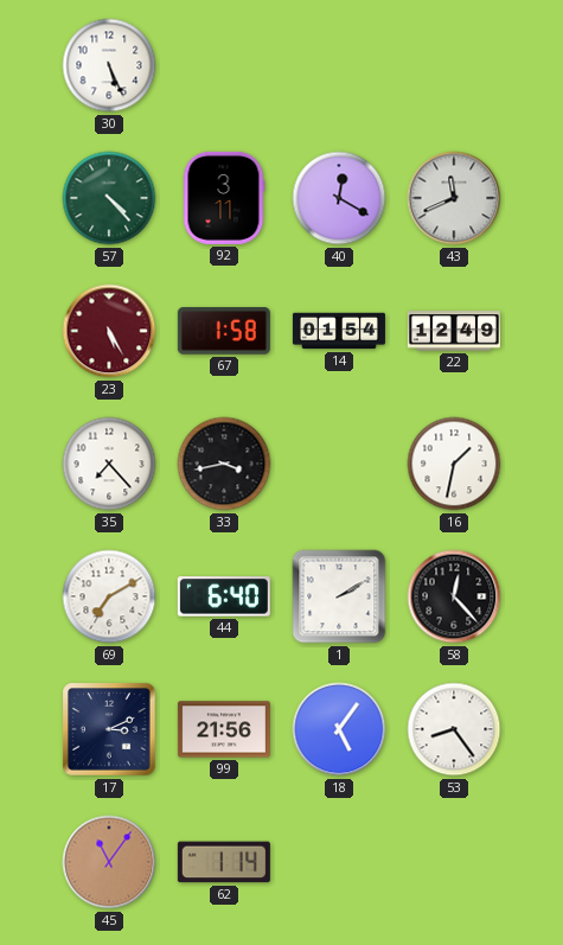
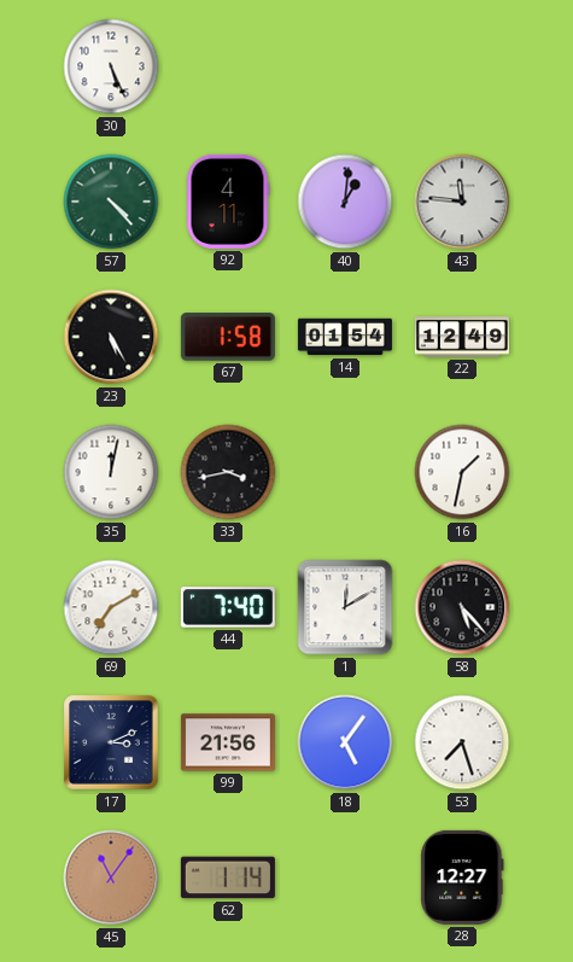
92: 3:11 -> 4:11 (228, 202)
40: 12:20 -> 1:01 (345, 202)
43: 11:41 -> 11:46 (462, 202)
23 dial: burgundy -> black (111, 337)
35: 7:23 -> 12:02 (111, 472)
44: 6:40 -> 7:40 (228, 607)
1: 2:10 -> 12:10 (345, 607)
58: 12:23 -> 5:23 (462, 607)
53: 8:24 -> 7:27 (462, 742)
28: none -> 12:27 (462, 878)
